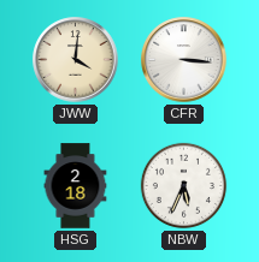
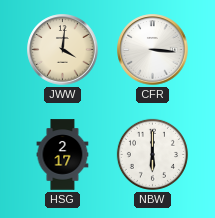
HSG: 2:18 -> 2:17 (63, 155)
NBW: 5:34 -> 6:00 (152, 154)
